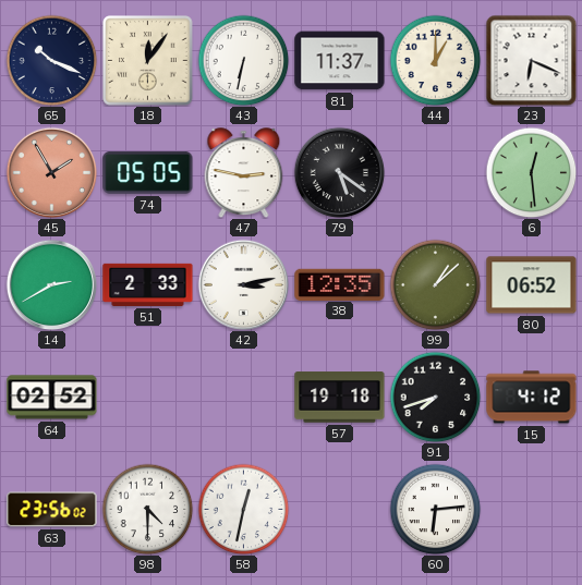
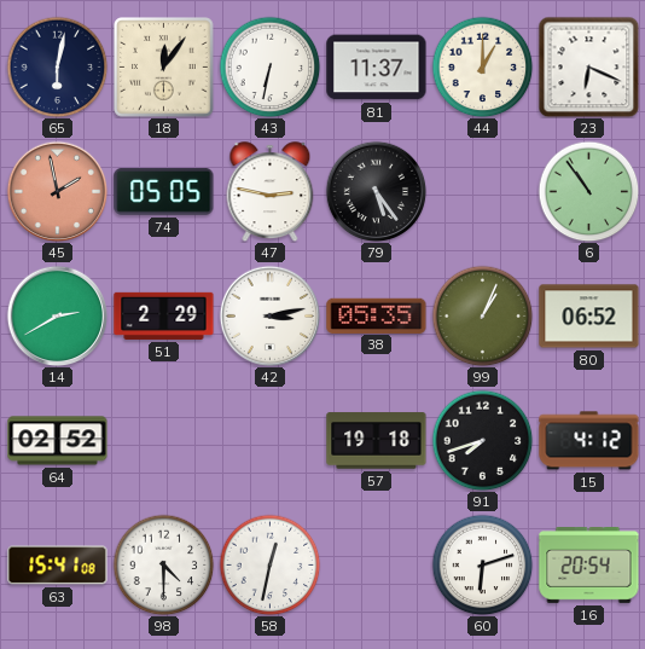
65: 10:19 -> 6:02 (57, 66)
45: 1:55 -> 1:58 (57, 191)
79: 5:21 -> 5:24 (376, 191)
6: 12:29 -> 10:54 (588, 191)
51: 2:33 -> 2:29 (164, 315)
38: 12:35 -> 05:35 (377, 315)
99: 1:08 -> 1:04 (482, 315)
63: 23:56 -> 15:41 (58, 566)
60: 6:14 -> 6:12 (482, 564)
16: none -> 20:54 (589, 566)
